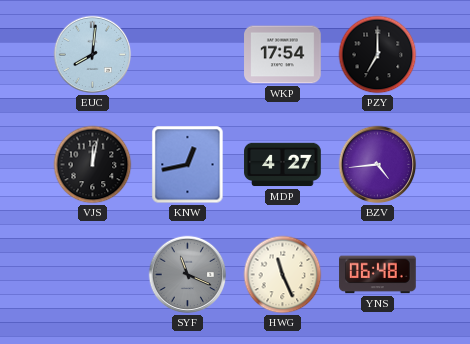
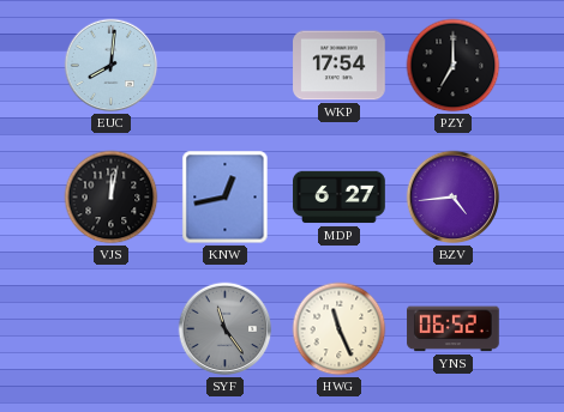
MDP: 4:27 -> 6:27 (340, 198)
SYF: 11:19 -> 11:24 (226, 329)
YNS: 06:48 -> 06:52 (454, 329)
